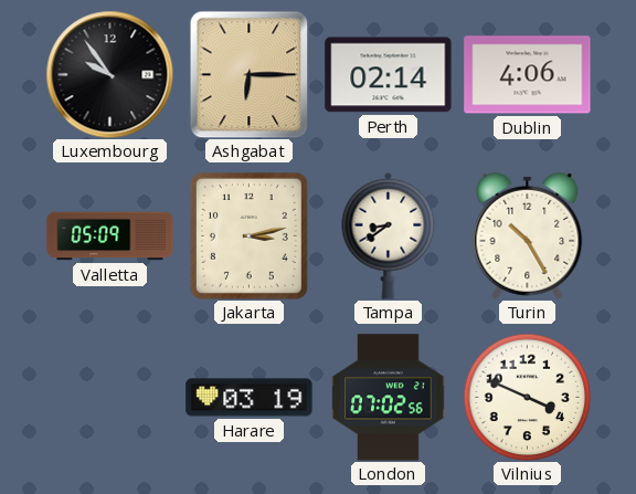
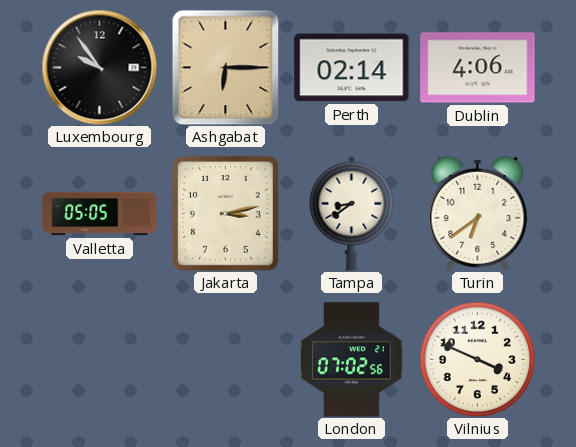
Valletta: 05:09 -> 05:05 (100, 214)
Turin: 10:25 -> 6:39 (478, 213)
Harare: 03:19 -> none (250, 398)
